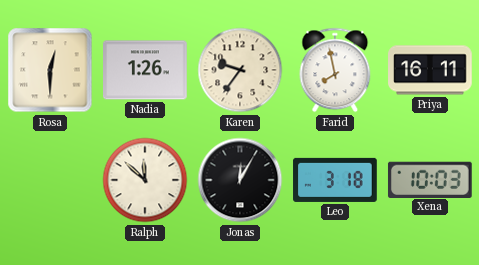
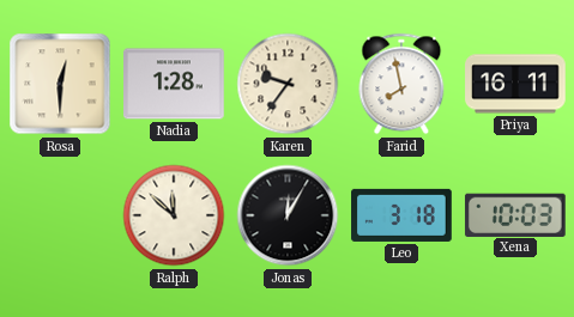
Nadia: 1:26 -> 1:28 (174, 84)
